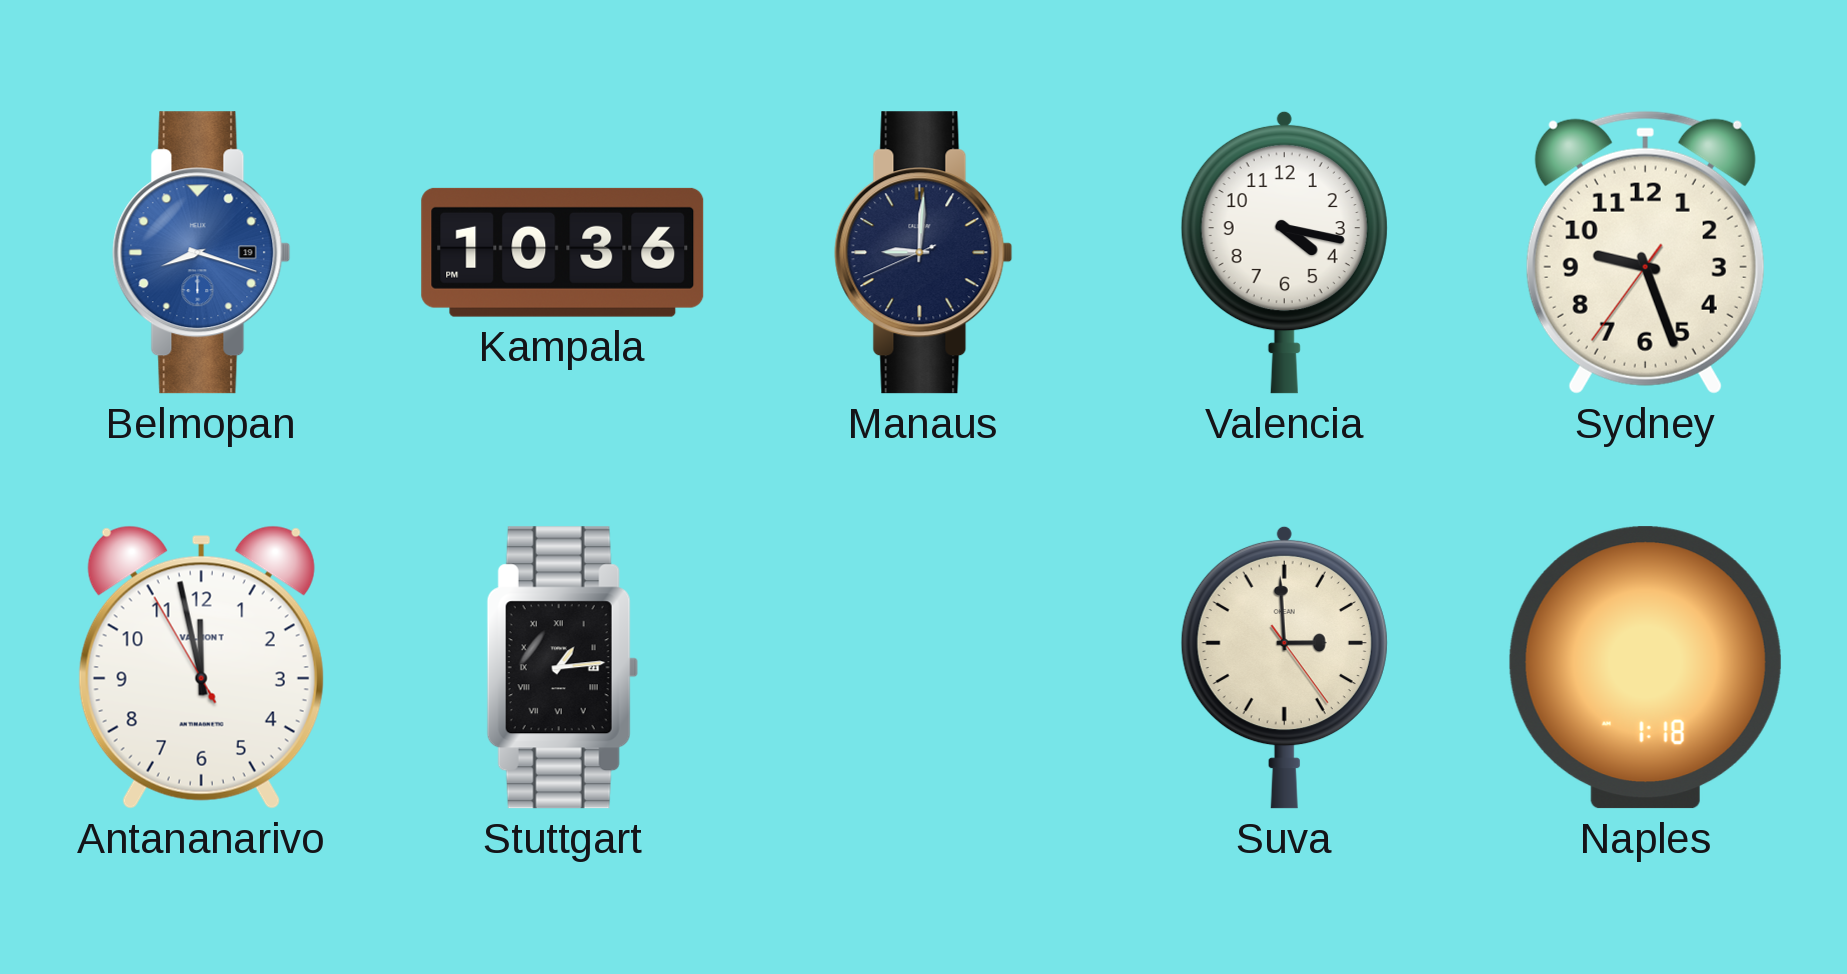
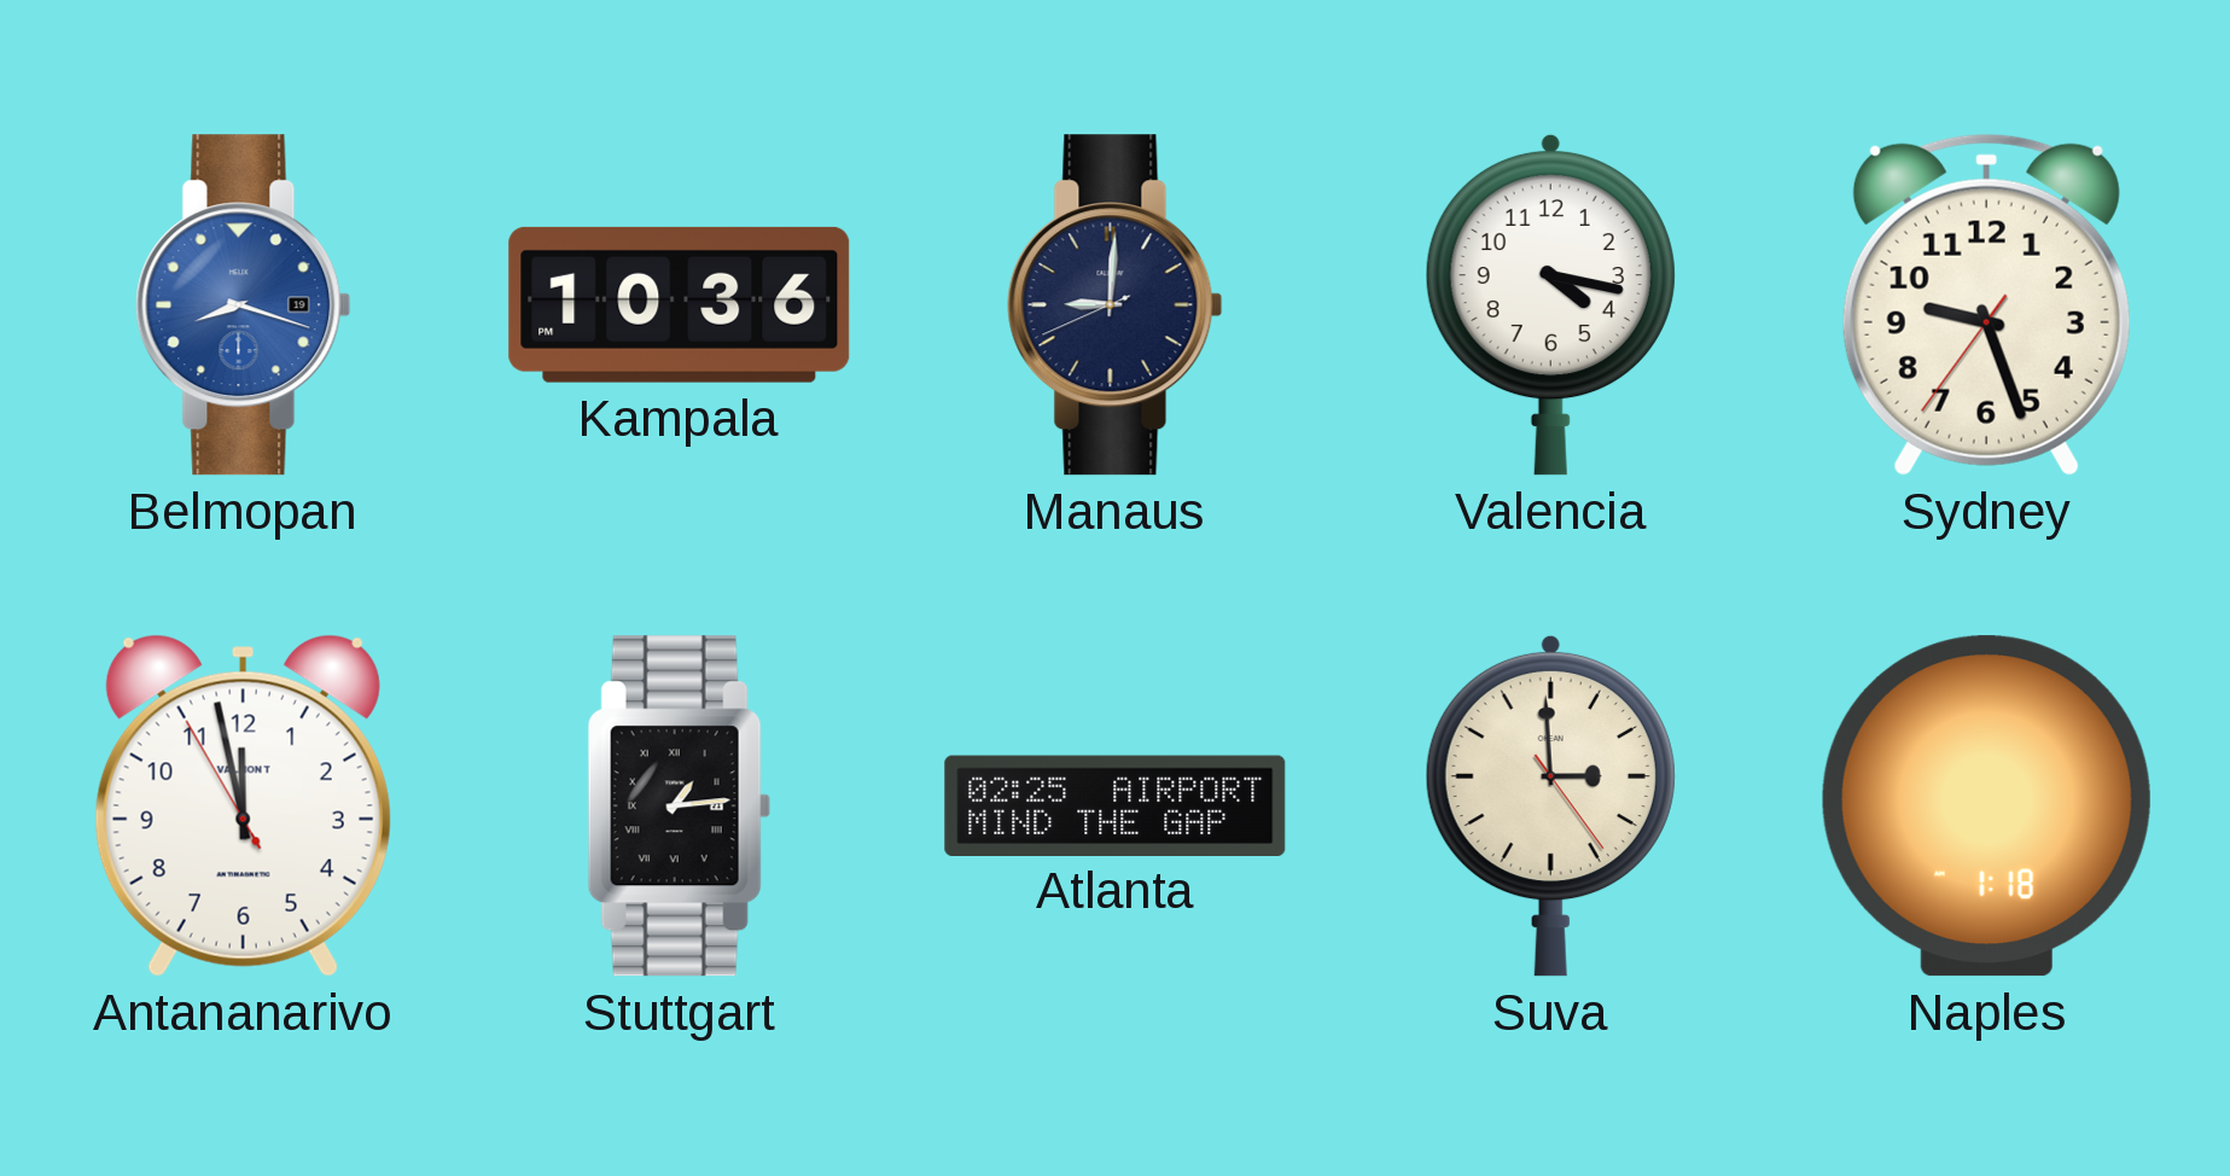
Atlanta: none -> 02:25 (1116, 805)
